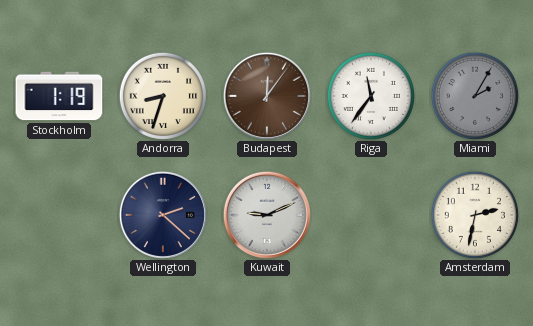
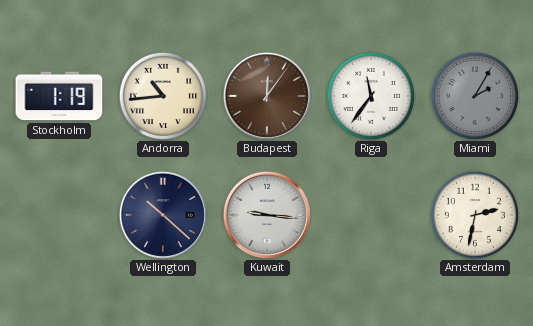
Andorra: 8:33 -> 10:44 (163, 96)
Wellington: 2:22 -> 10:22 (163, 215)
Kuwait: 9:11 -> 9:16 (267, 215)
